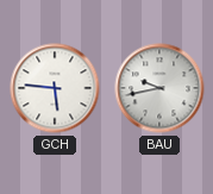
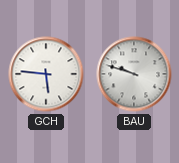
BAU: 9:43 -> 9:48 (134, 74)
